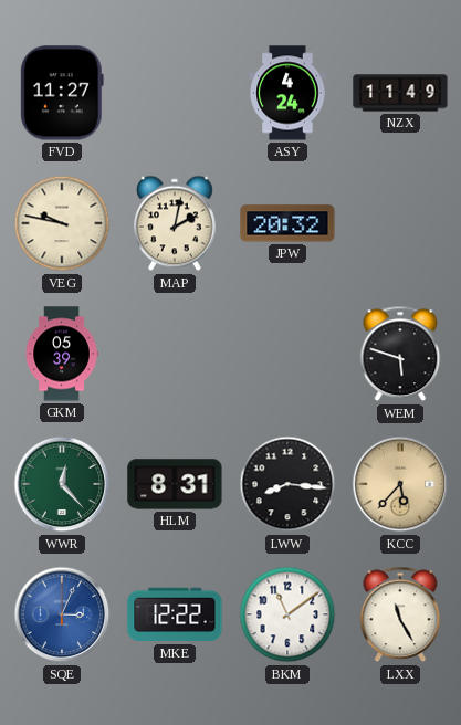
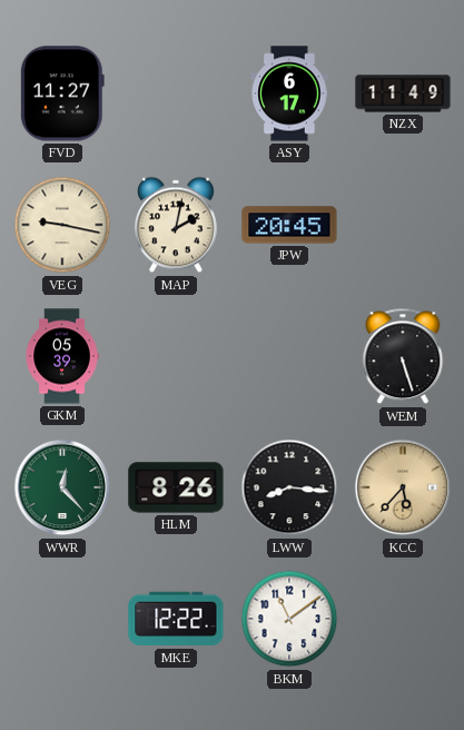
ASY: 4:24 -> 6:17 (289, 93)
VEG: 9:47 -> 9:17 (62, 225)
JPW: 20:32 -> 20:45 (289, 225)
WEM: 5:48 -> 5:27 (403, 356)
HLM: 8:31 -> 8:26 (176, 487)
SQE: 3:04 -> none (62, 614)
LXX: 11:25 -> none (400, 614)
